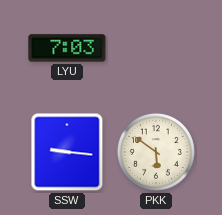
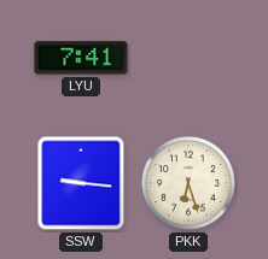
LYU: 7:03 -> 7:41 (81, 58)
PKK: 5:51 -> 6:27 (188, 183)
